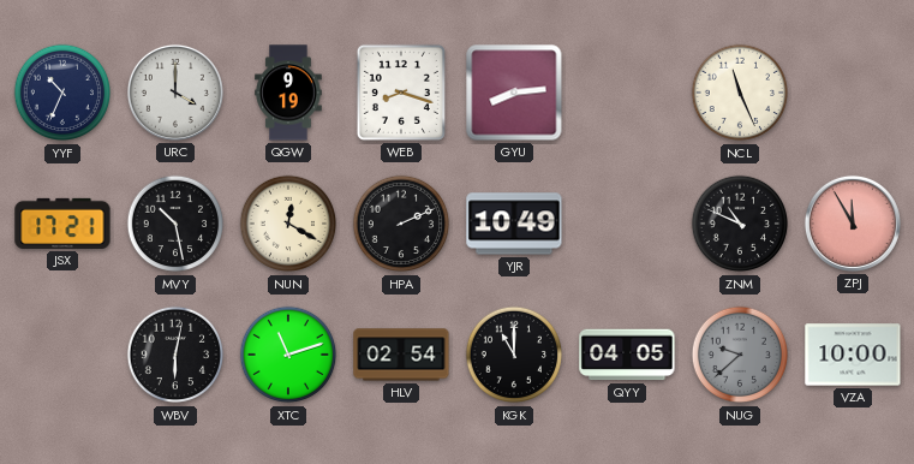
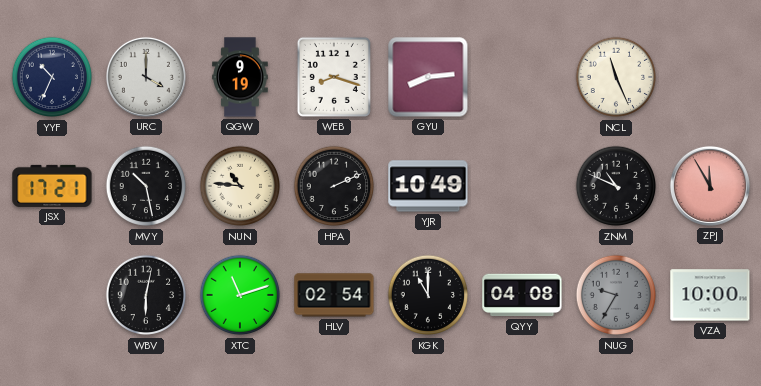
NUN: 12:20 -> 10:46 (240, 186)
QYY: 04:05 -> 04:08 (522, 295)
NUG: 9:38 -> 9:35 (616, 295)
